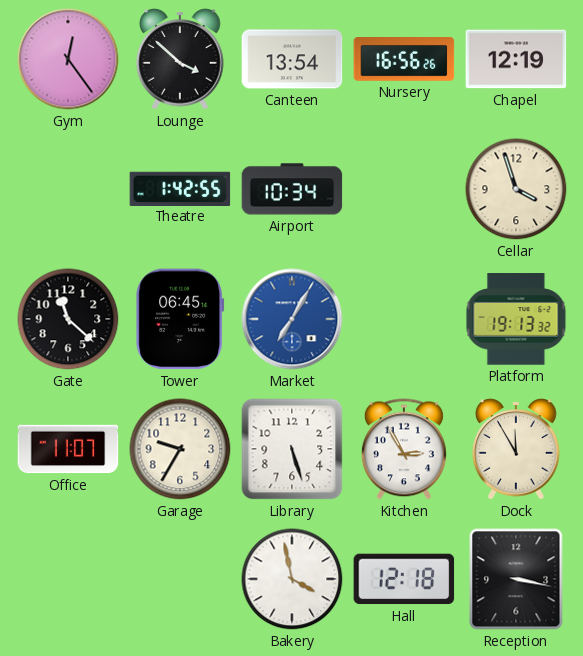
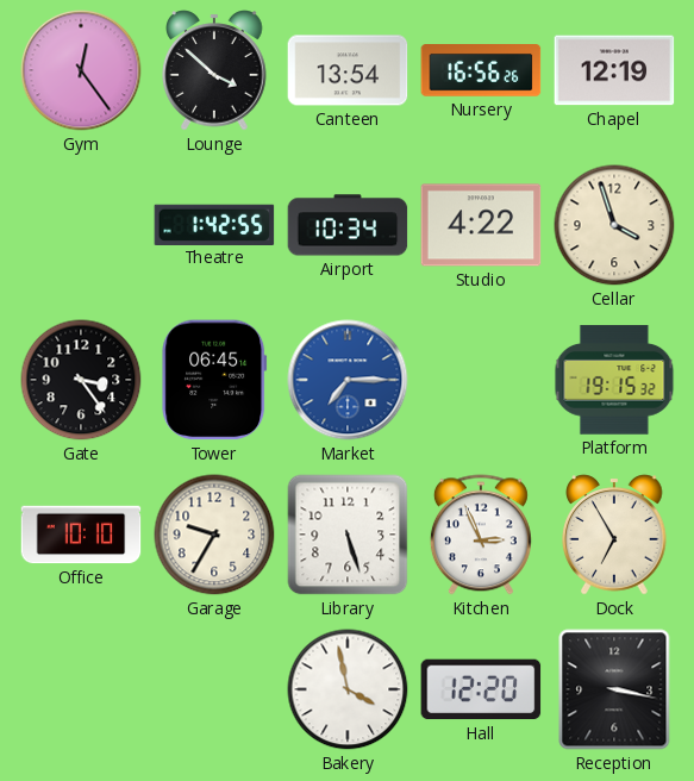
Studio: none -> 4:22 (481, 225)
Gate: 11:22 -> 3:24 (81, 380)
Market: 7:05 -> 7:15 (348, 380)
Platform: 19:13 -> 19:15 (614, 380)
Office: 11:07 -> 10:10 (81, 535)
Kitchen: 2:55 -> 2:56 (481, 535)
Dock: 11:55 -> 6:55 (614, 535)
Hall: 12:18 -> 12:20 (481, 689)
